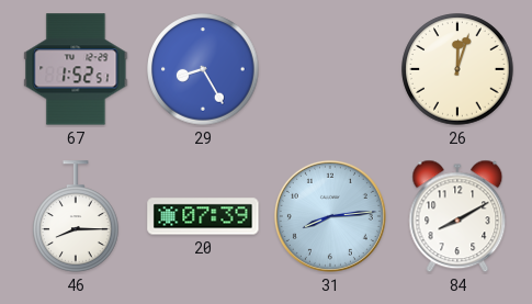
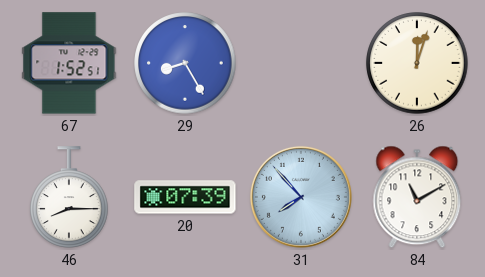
31: 8:14 -> 7:53 (301, 197)
84: 8:10 -> 11:10 (417, 197)
